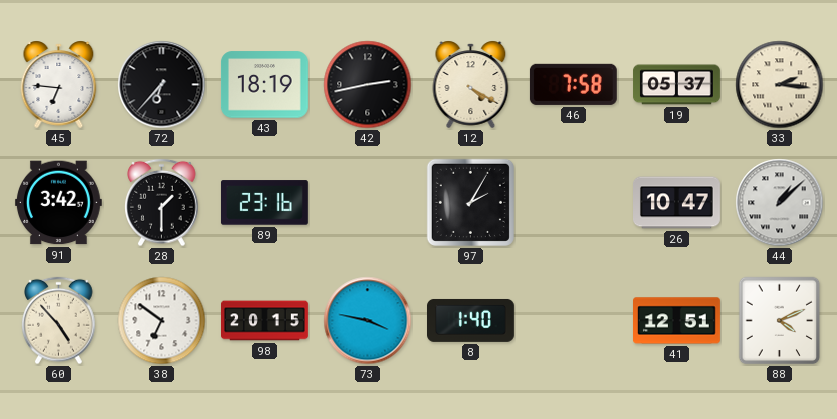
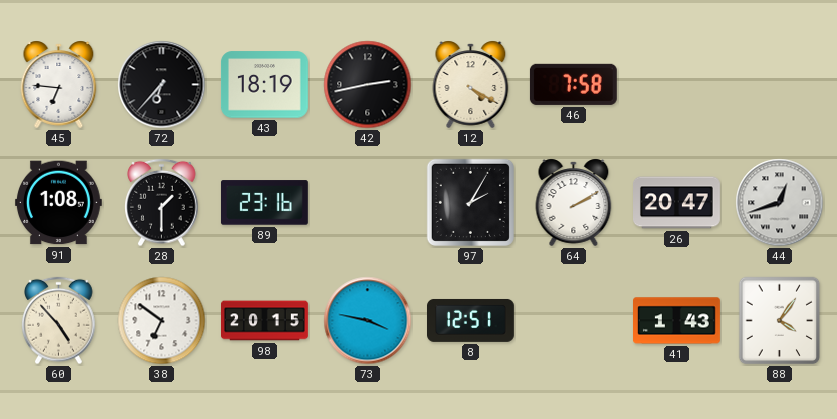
19: 05:37 -> none (677, 85)
33: 2:16 -> none (780, 85)
91: 3:42 -> 1:08 (58, 203)
64: none -> 2:10 (574, 202)
26: 10:47 -> 20:47 (677, 203)
44: 1:08 -> 12:42 (780, 203)
8: 1:40 -> 12:51 (471, 320)
41: 12:51 -> 1:43 (677, 321)
88: 4:11 -> 4:06 (780, 321)
